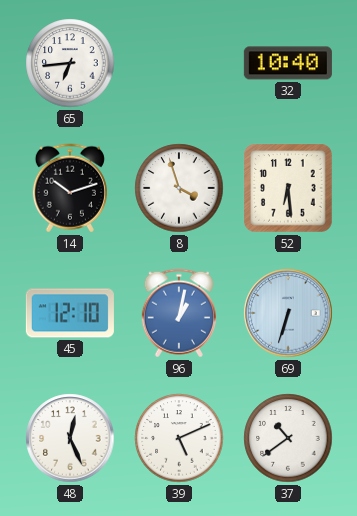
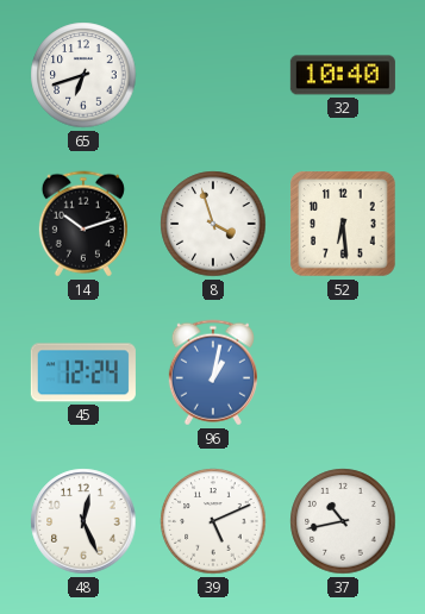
65: 6:44 -> 6:42 (83, 75)
45: 12:10 -> 12:24 (83, 372)
69: 6:33 -> none (288, 313)
37: 10:39 -> 10:43 (343, 521)
